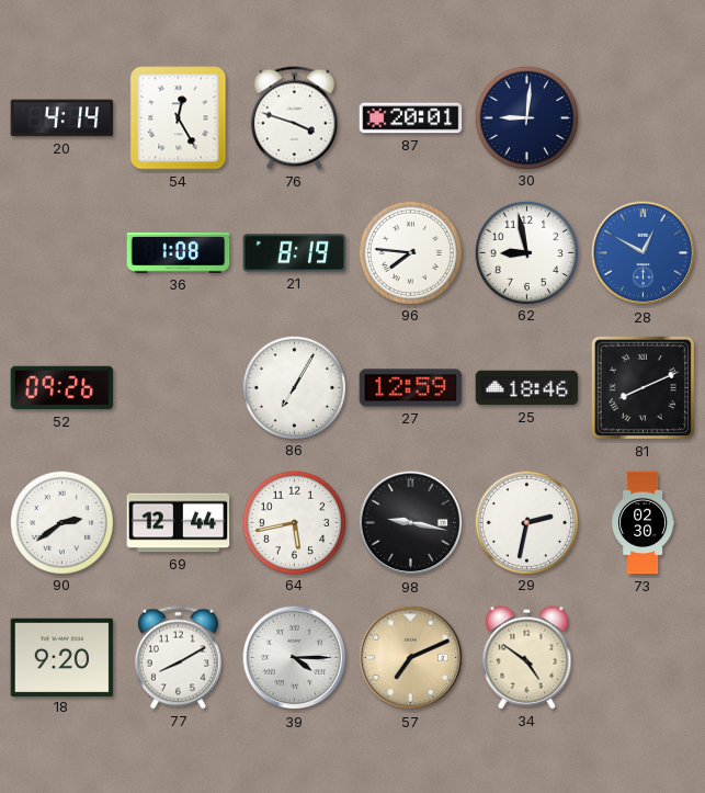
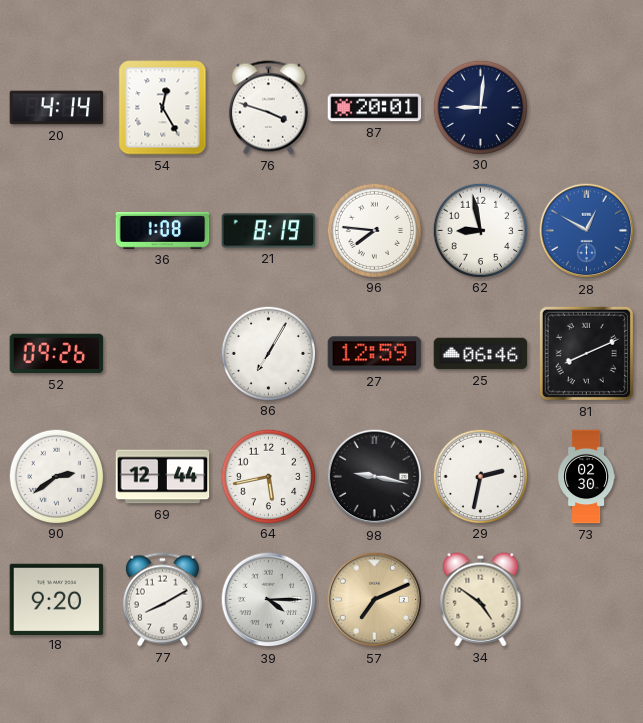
25: 18:46 -> 06:46 (481, 354)
